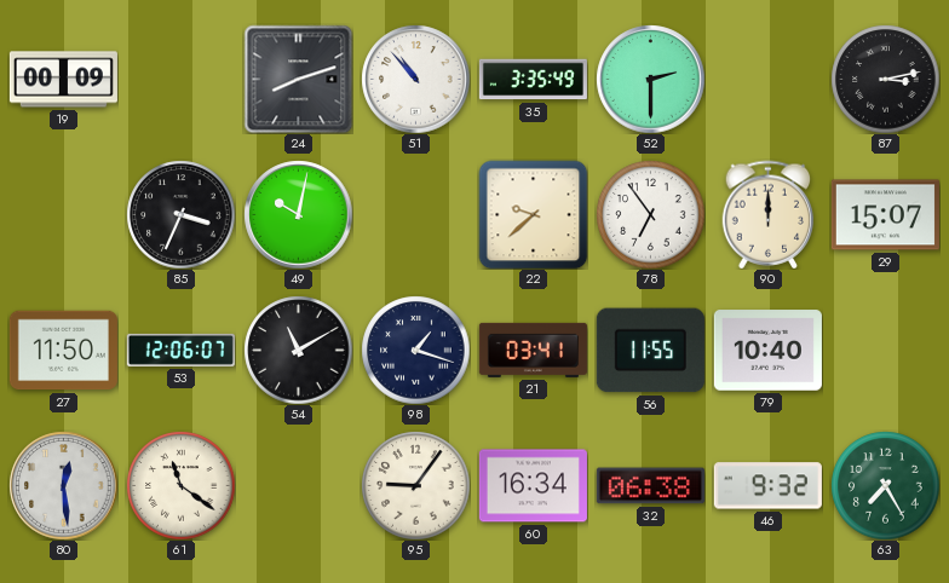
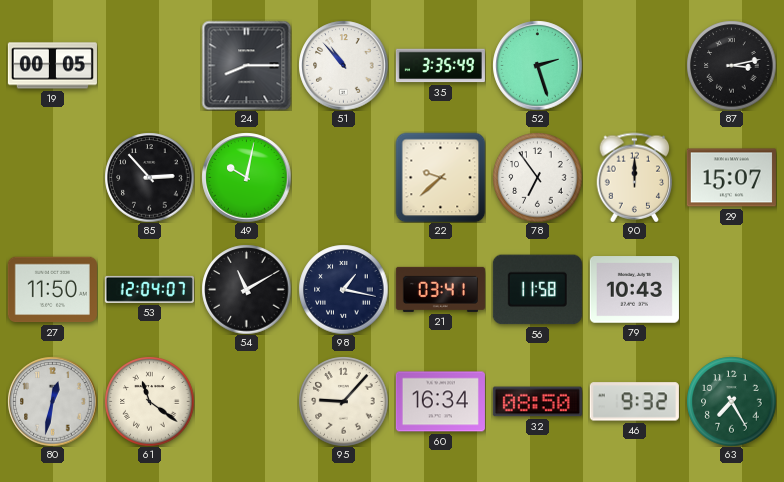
19: 00:09 -> 00:05 (52, 66)
24: 8:12 -> 8:15 (246, 65)
52: 2:30 -> 2:27 (537, 65)
85: 3:34 -> 2:53 (149, 177)
53: 12:06 -> 12:04 (149, 289)
98: 1:18 -> 1:17 (343, 289)
56: 11:55 -> 11:58 (537, 290)
79: 10:40 -> 10:43 (634, 290)
80: 12:29 -> 12:32 (52, 401)
95: 9:06 -> 9:07 (343, 401)
32: 06:38 -> 08:50 (537, 402)
